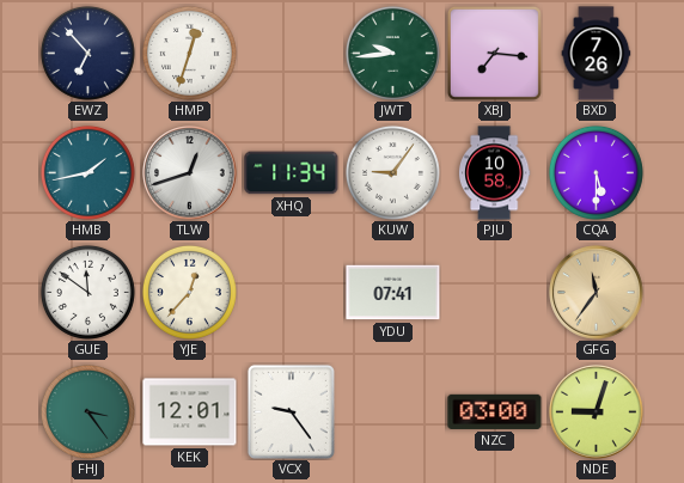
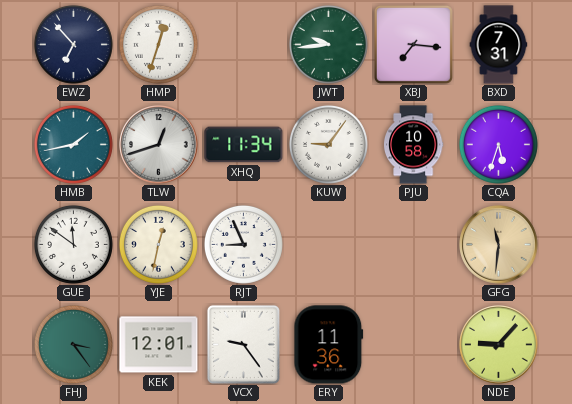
BXD: 7:26 -> 7:31 (499, 45)
CQA: 5:30 -> 5:33 (498, 144)
YJE: 12:37 -> 12:32 (158, 244)
RJT: none -> 8:56 (243, 244)
YDU: 07:41 -> none (393, 293)
GFG: 11:36 -> 11:31 (499, 245)
ERY: none -> 11:36 (329, 345)
NZC: 03:00 -> none (495, 411)
NDE: 9:03 -> 9:07 (499, 345)
